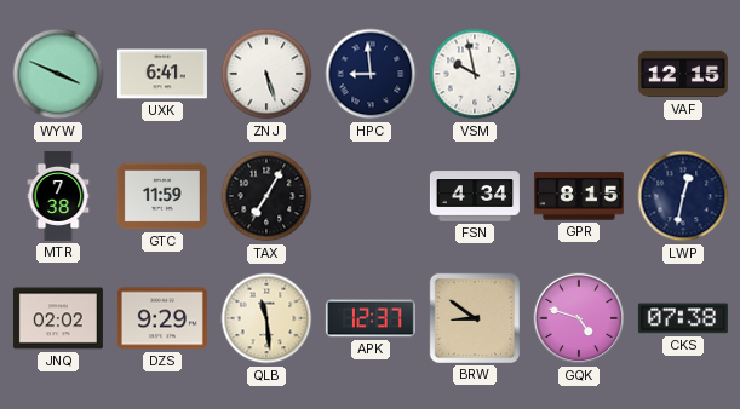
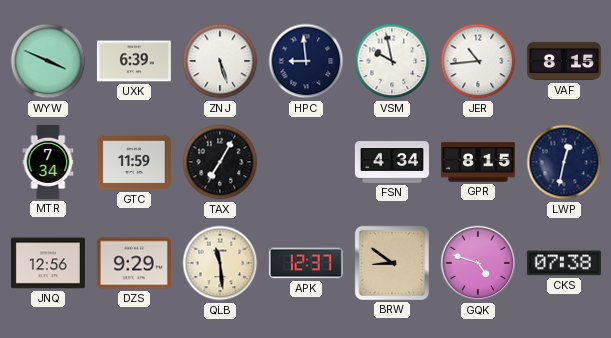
UXK: 6:41 -> 6:39 (134, 61)
JER: none -> 10:44 (478, 61)
VAF: 12:15 -> 8:15 (564, 61)
MTR: 7:38 -> 7:34 (48, 162)
JNQ: 02:02 -> 12:56 (48, 263)
